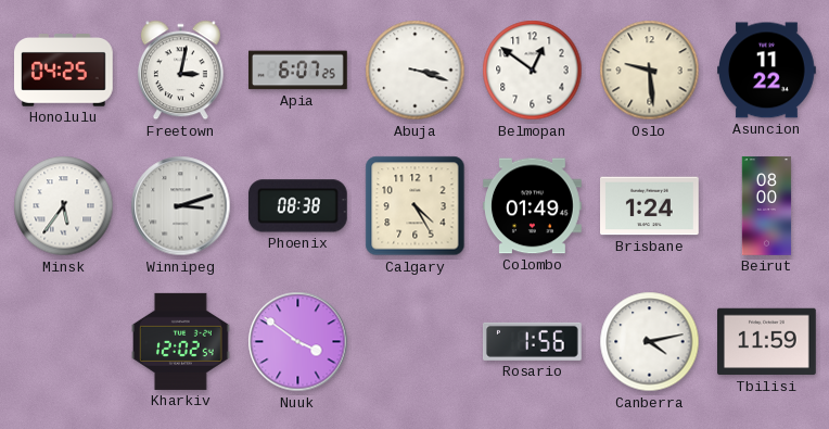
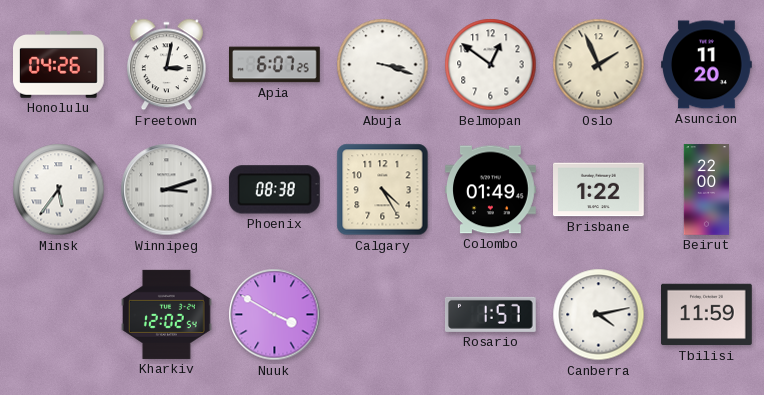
Honolulu: 04:25 -> 04:26 (59, 65)
Oslo: 9:29 -> 1:56 (599, 65)
Asuncion: 11:22 -> 11:20 (707, 65)
Brisbane: 1:24 -> 1:22 (599, 190)
Beirut: 08:00 -> 22:00 (707, 190)
Nuuk: 3:51 -> 3:50 (275, 315)
Rosario: 1:56 -> 1:57 (491, 314)
